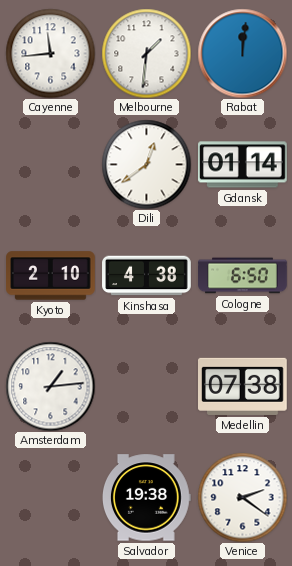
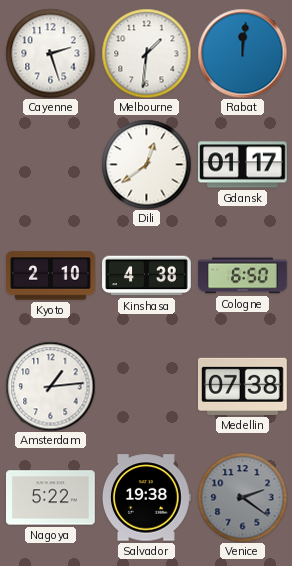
Cayenne: 11:44 -> 2:27 (50, 53)
Gdansk: 01:14 -> 01:17 (243, 165)
Nagoya: none -> 5:22 (51, 498)
Venice dial: white -> grey (242, 497)
